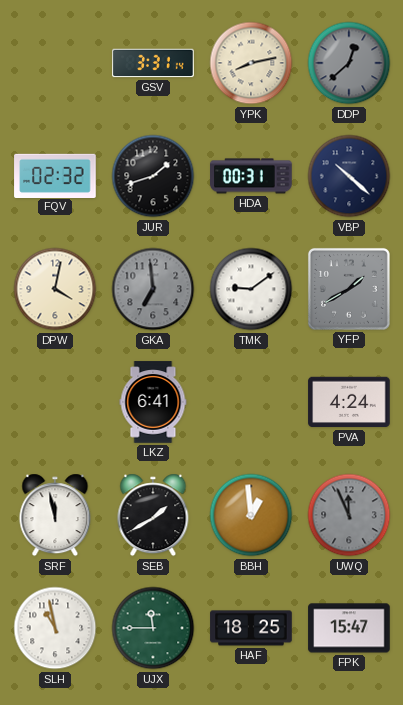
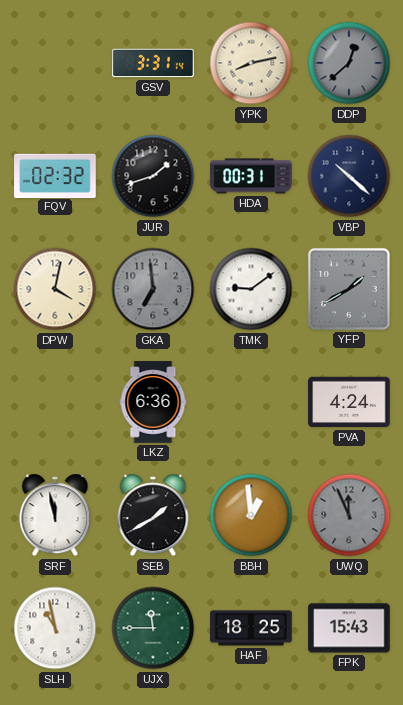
LKZ: 6:41 -> 6:36 (153, 402)
FPK: 15:47 -> 15:43 (349, 628)
